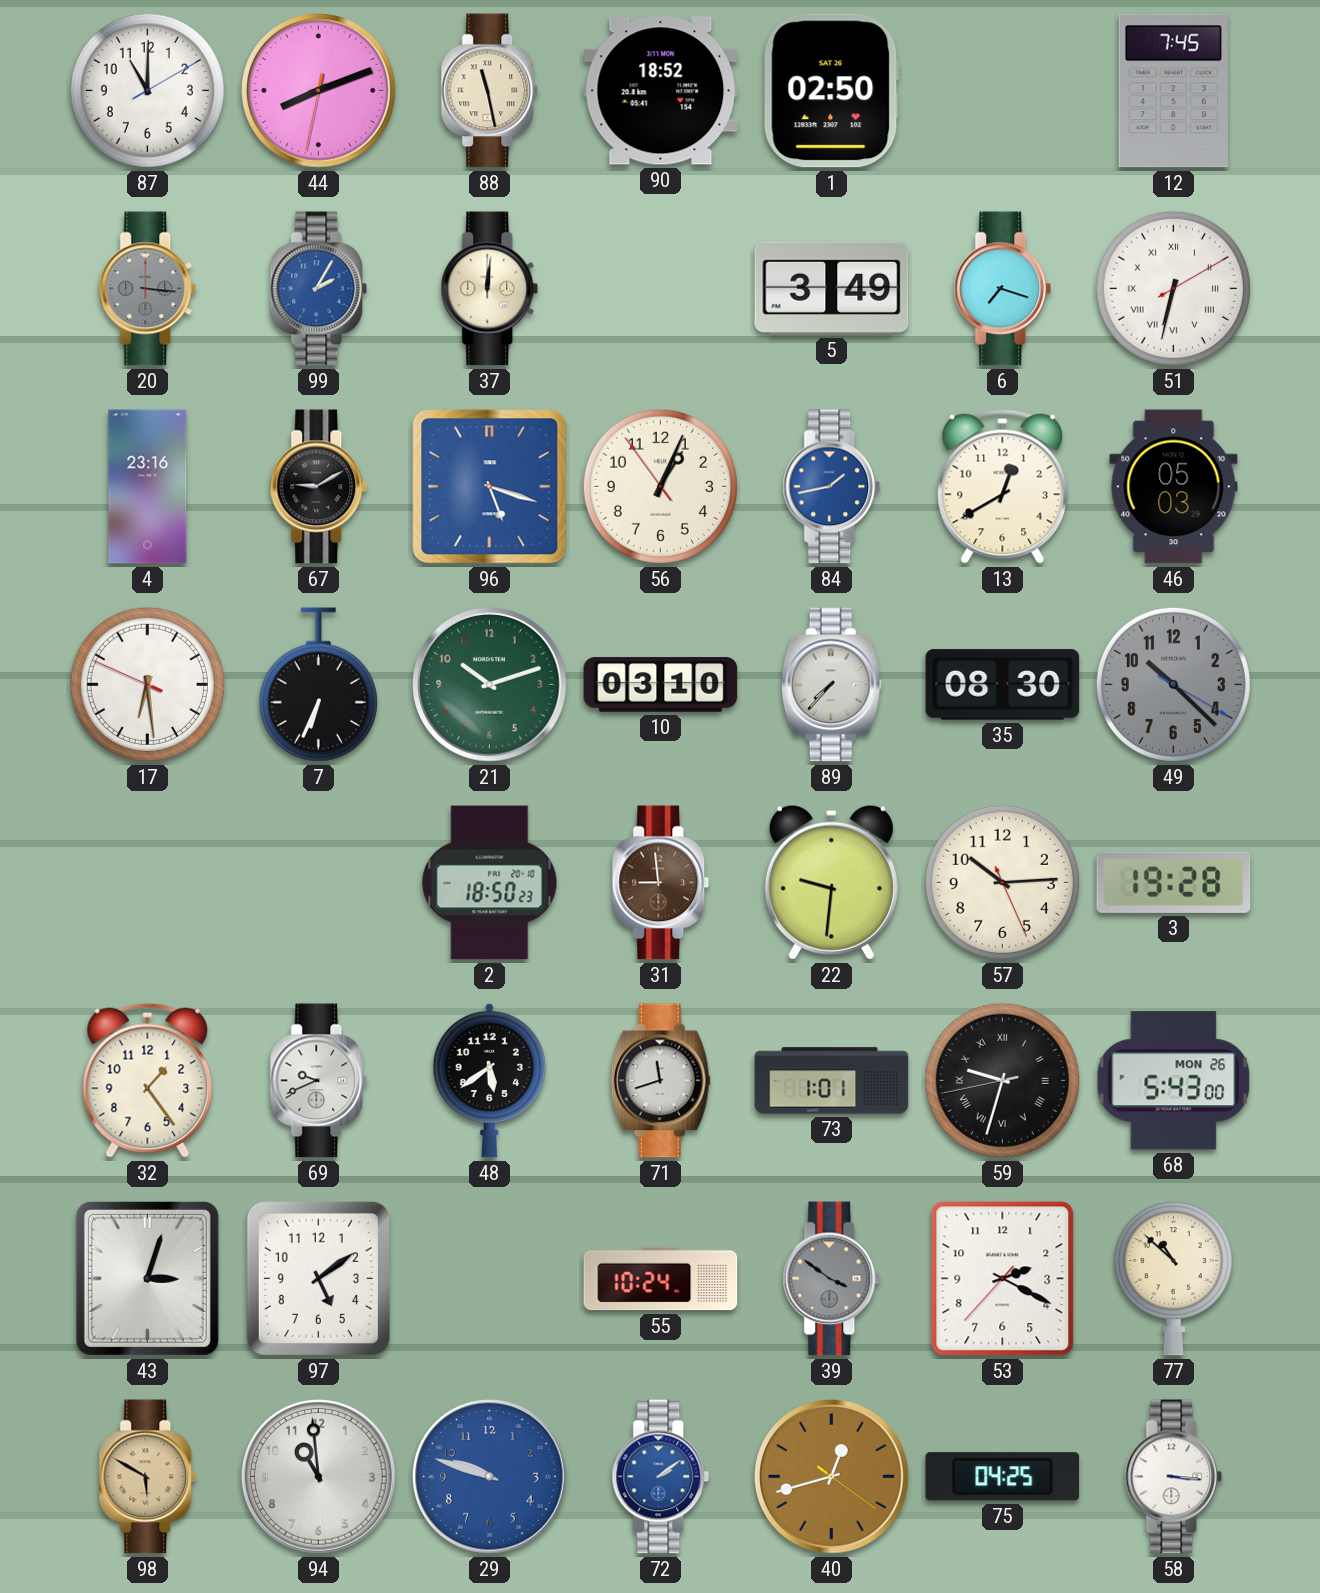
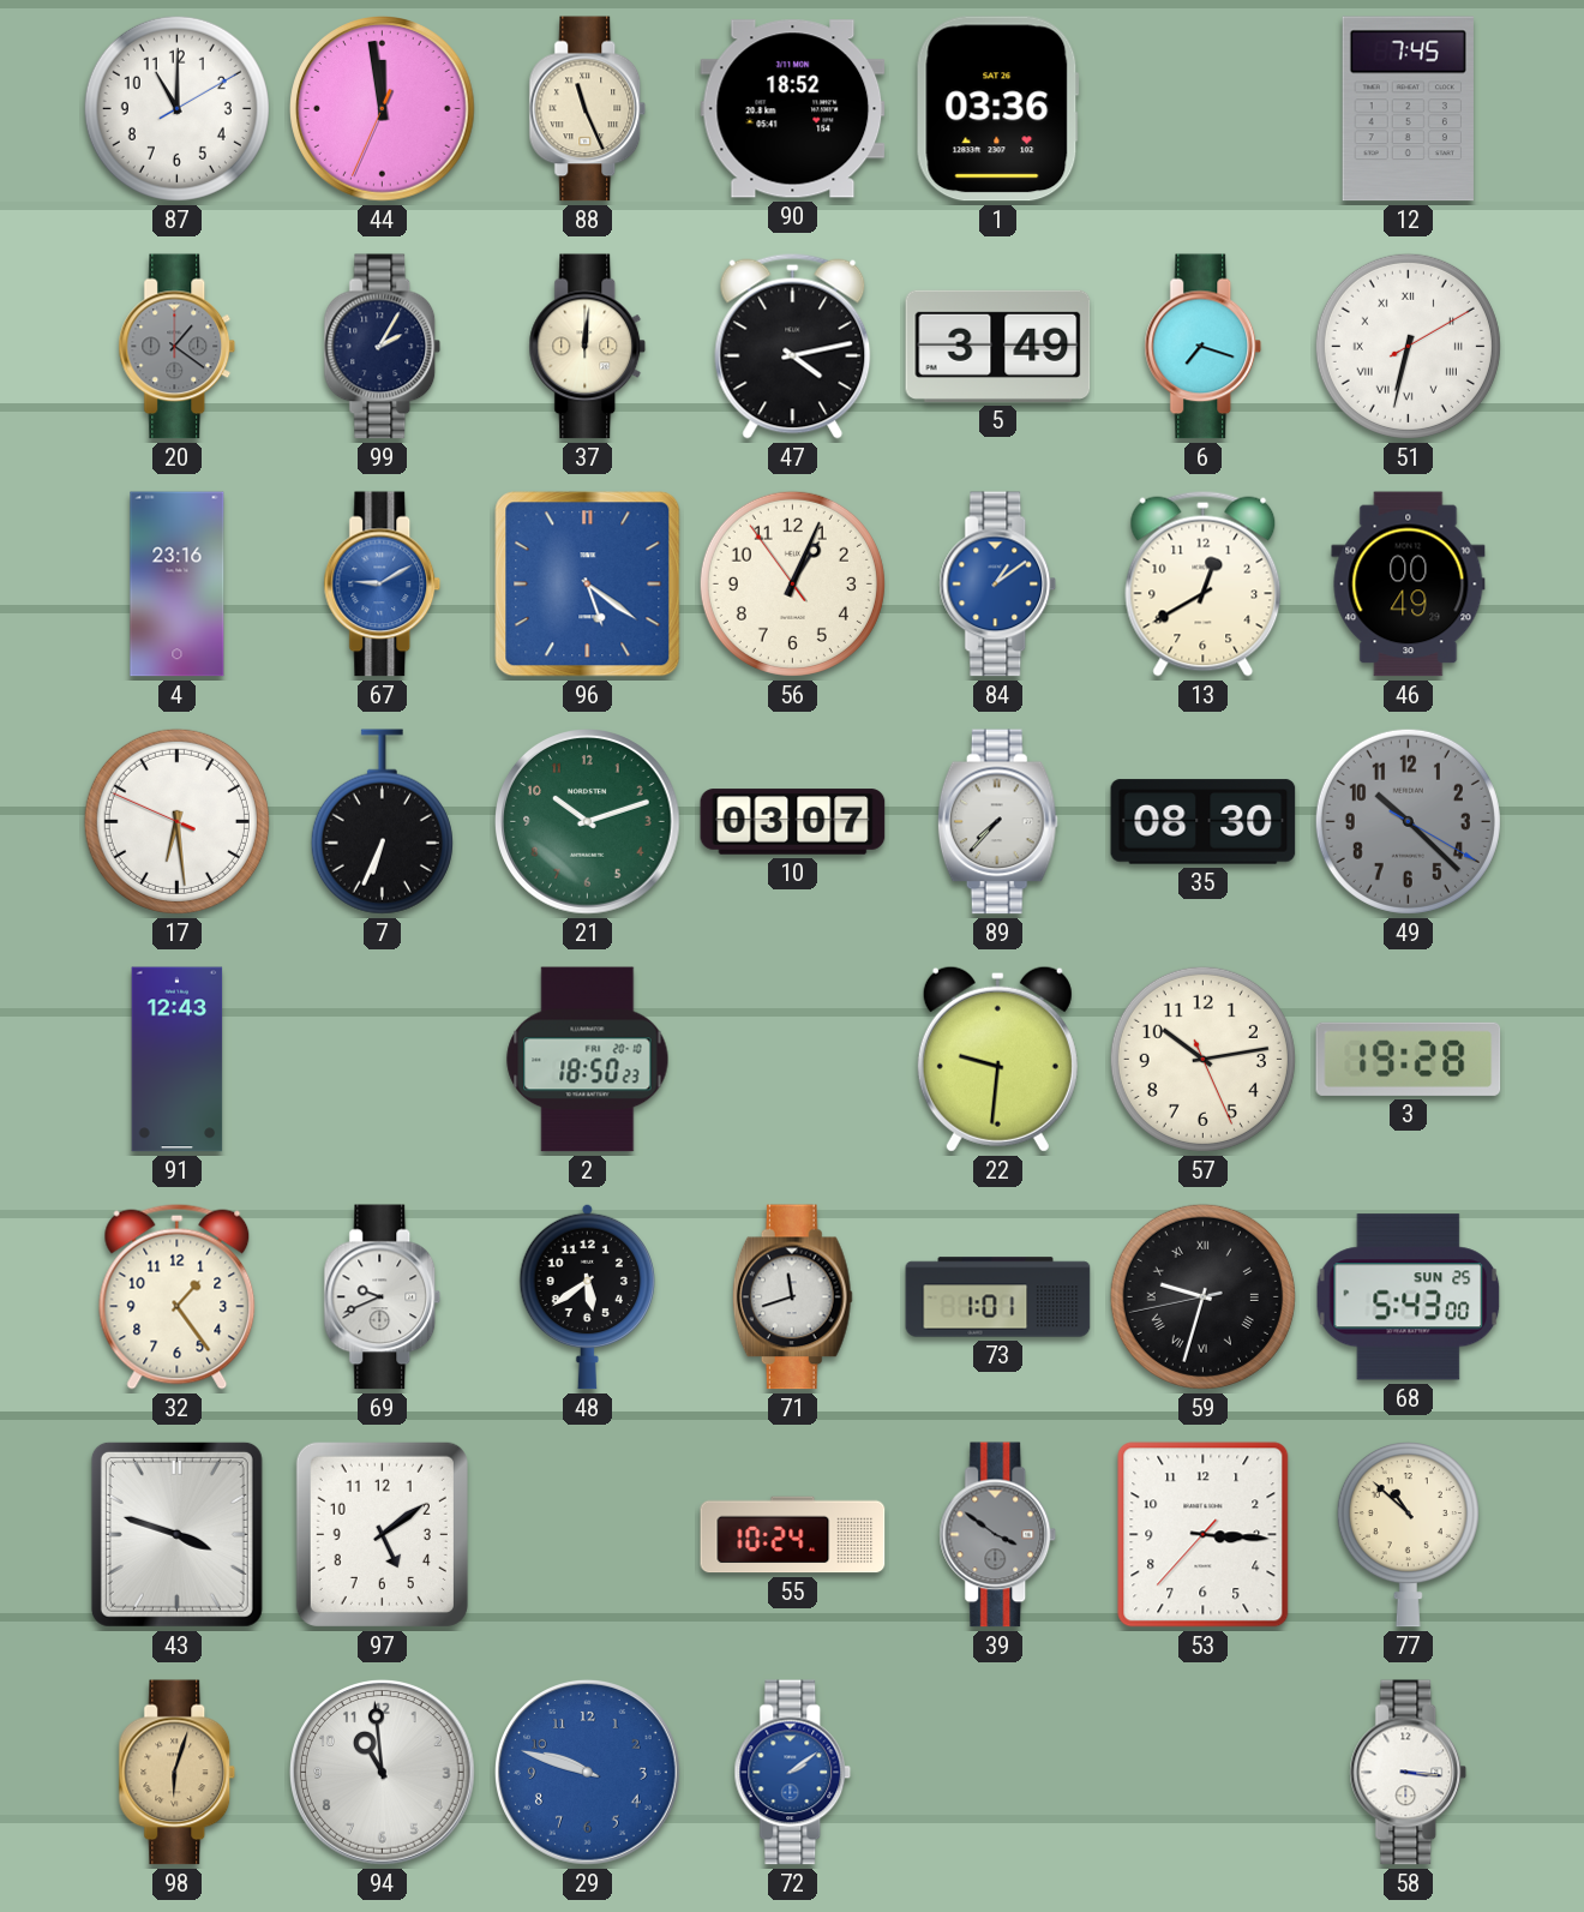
44: 8:11 -> 11:58 (383, 109)
88: 11:28 -> 11:26 (588, 109)
1: 02:50 -> 03:36 (997, 109)
20: 3:16 -> 1:21 (178, 347)
99 dial: blue -> navy (383, 347)
47: none -> 4:13 (793, 346)
67 dial: black -> blue (383, 585)
96: 5:18 -> 5:21 (588, 585)
84: 1:43 -> 1:09 (998, 585)
46: 05:03 -> 00:49 (1409, 585)
10: 03:10 -> 03:07 (793, 822)
91: none -> 12:43 (178, 1060)
31: 8:59 -> none (661, 883)
57: 10:14 -> 10:13 (1202, 1059)
68 date: MON 26 -> SUN 25 (1409, 1297)
43: 3:03 -> 3:48 (176, 1534)
53: 2:19 -> 3:15 (1204, 1535)
98: 5:50 -> 6:03 (178, 1773)
40: 12:42 -> none (832, 1477)
75: 04:25 -> none (1003, 1477)
